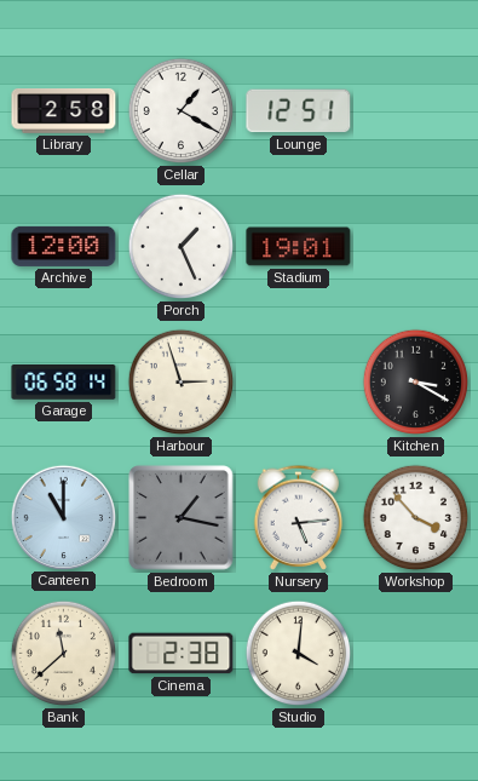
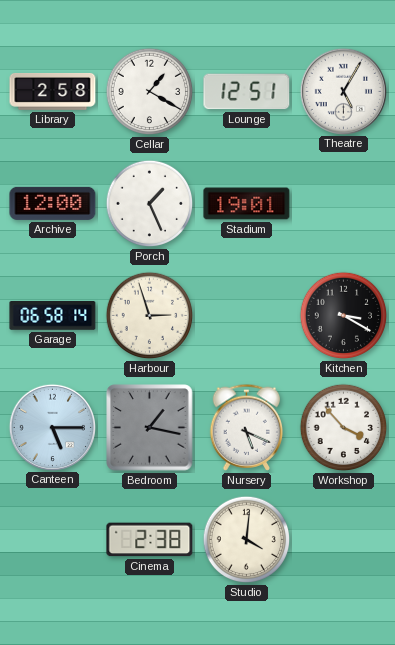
Theatre: none -> 5:05 (343, 91)
Canteen: 11:00 -> 5:15 (52, 427)
Nursery: 5:14 -> 5:19 (247, 427)
Bank: 11:38 -> none (64, 654)
